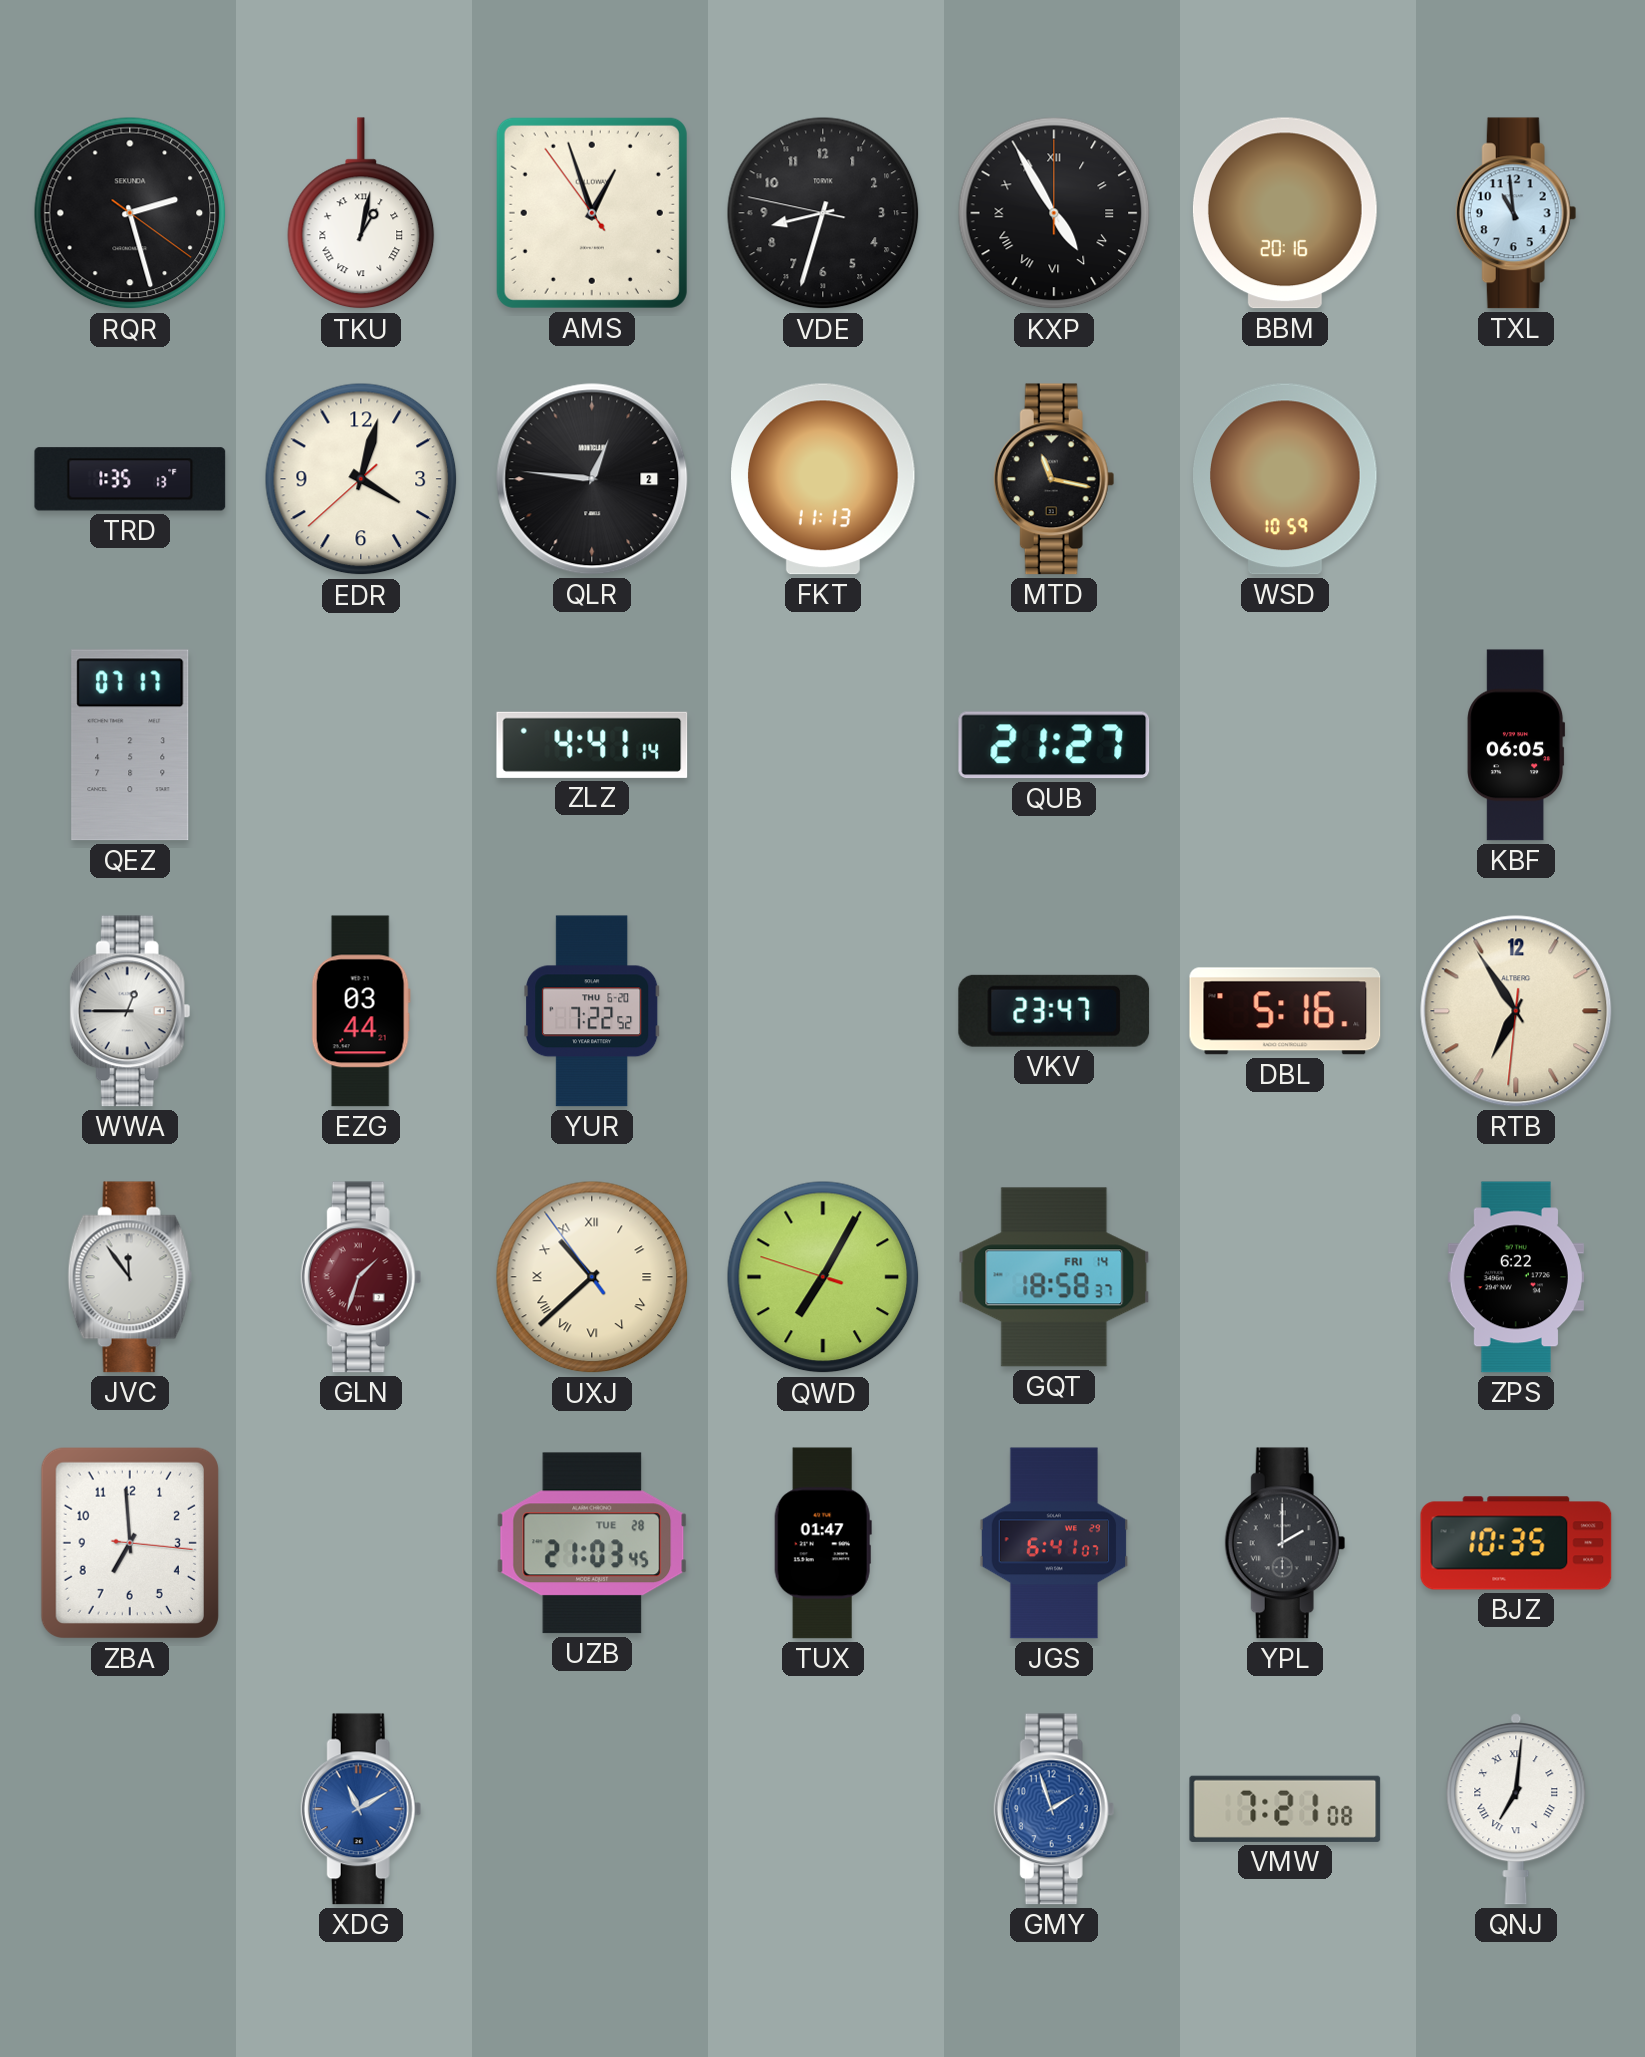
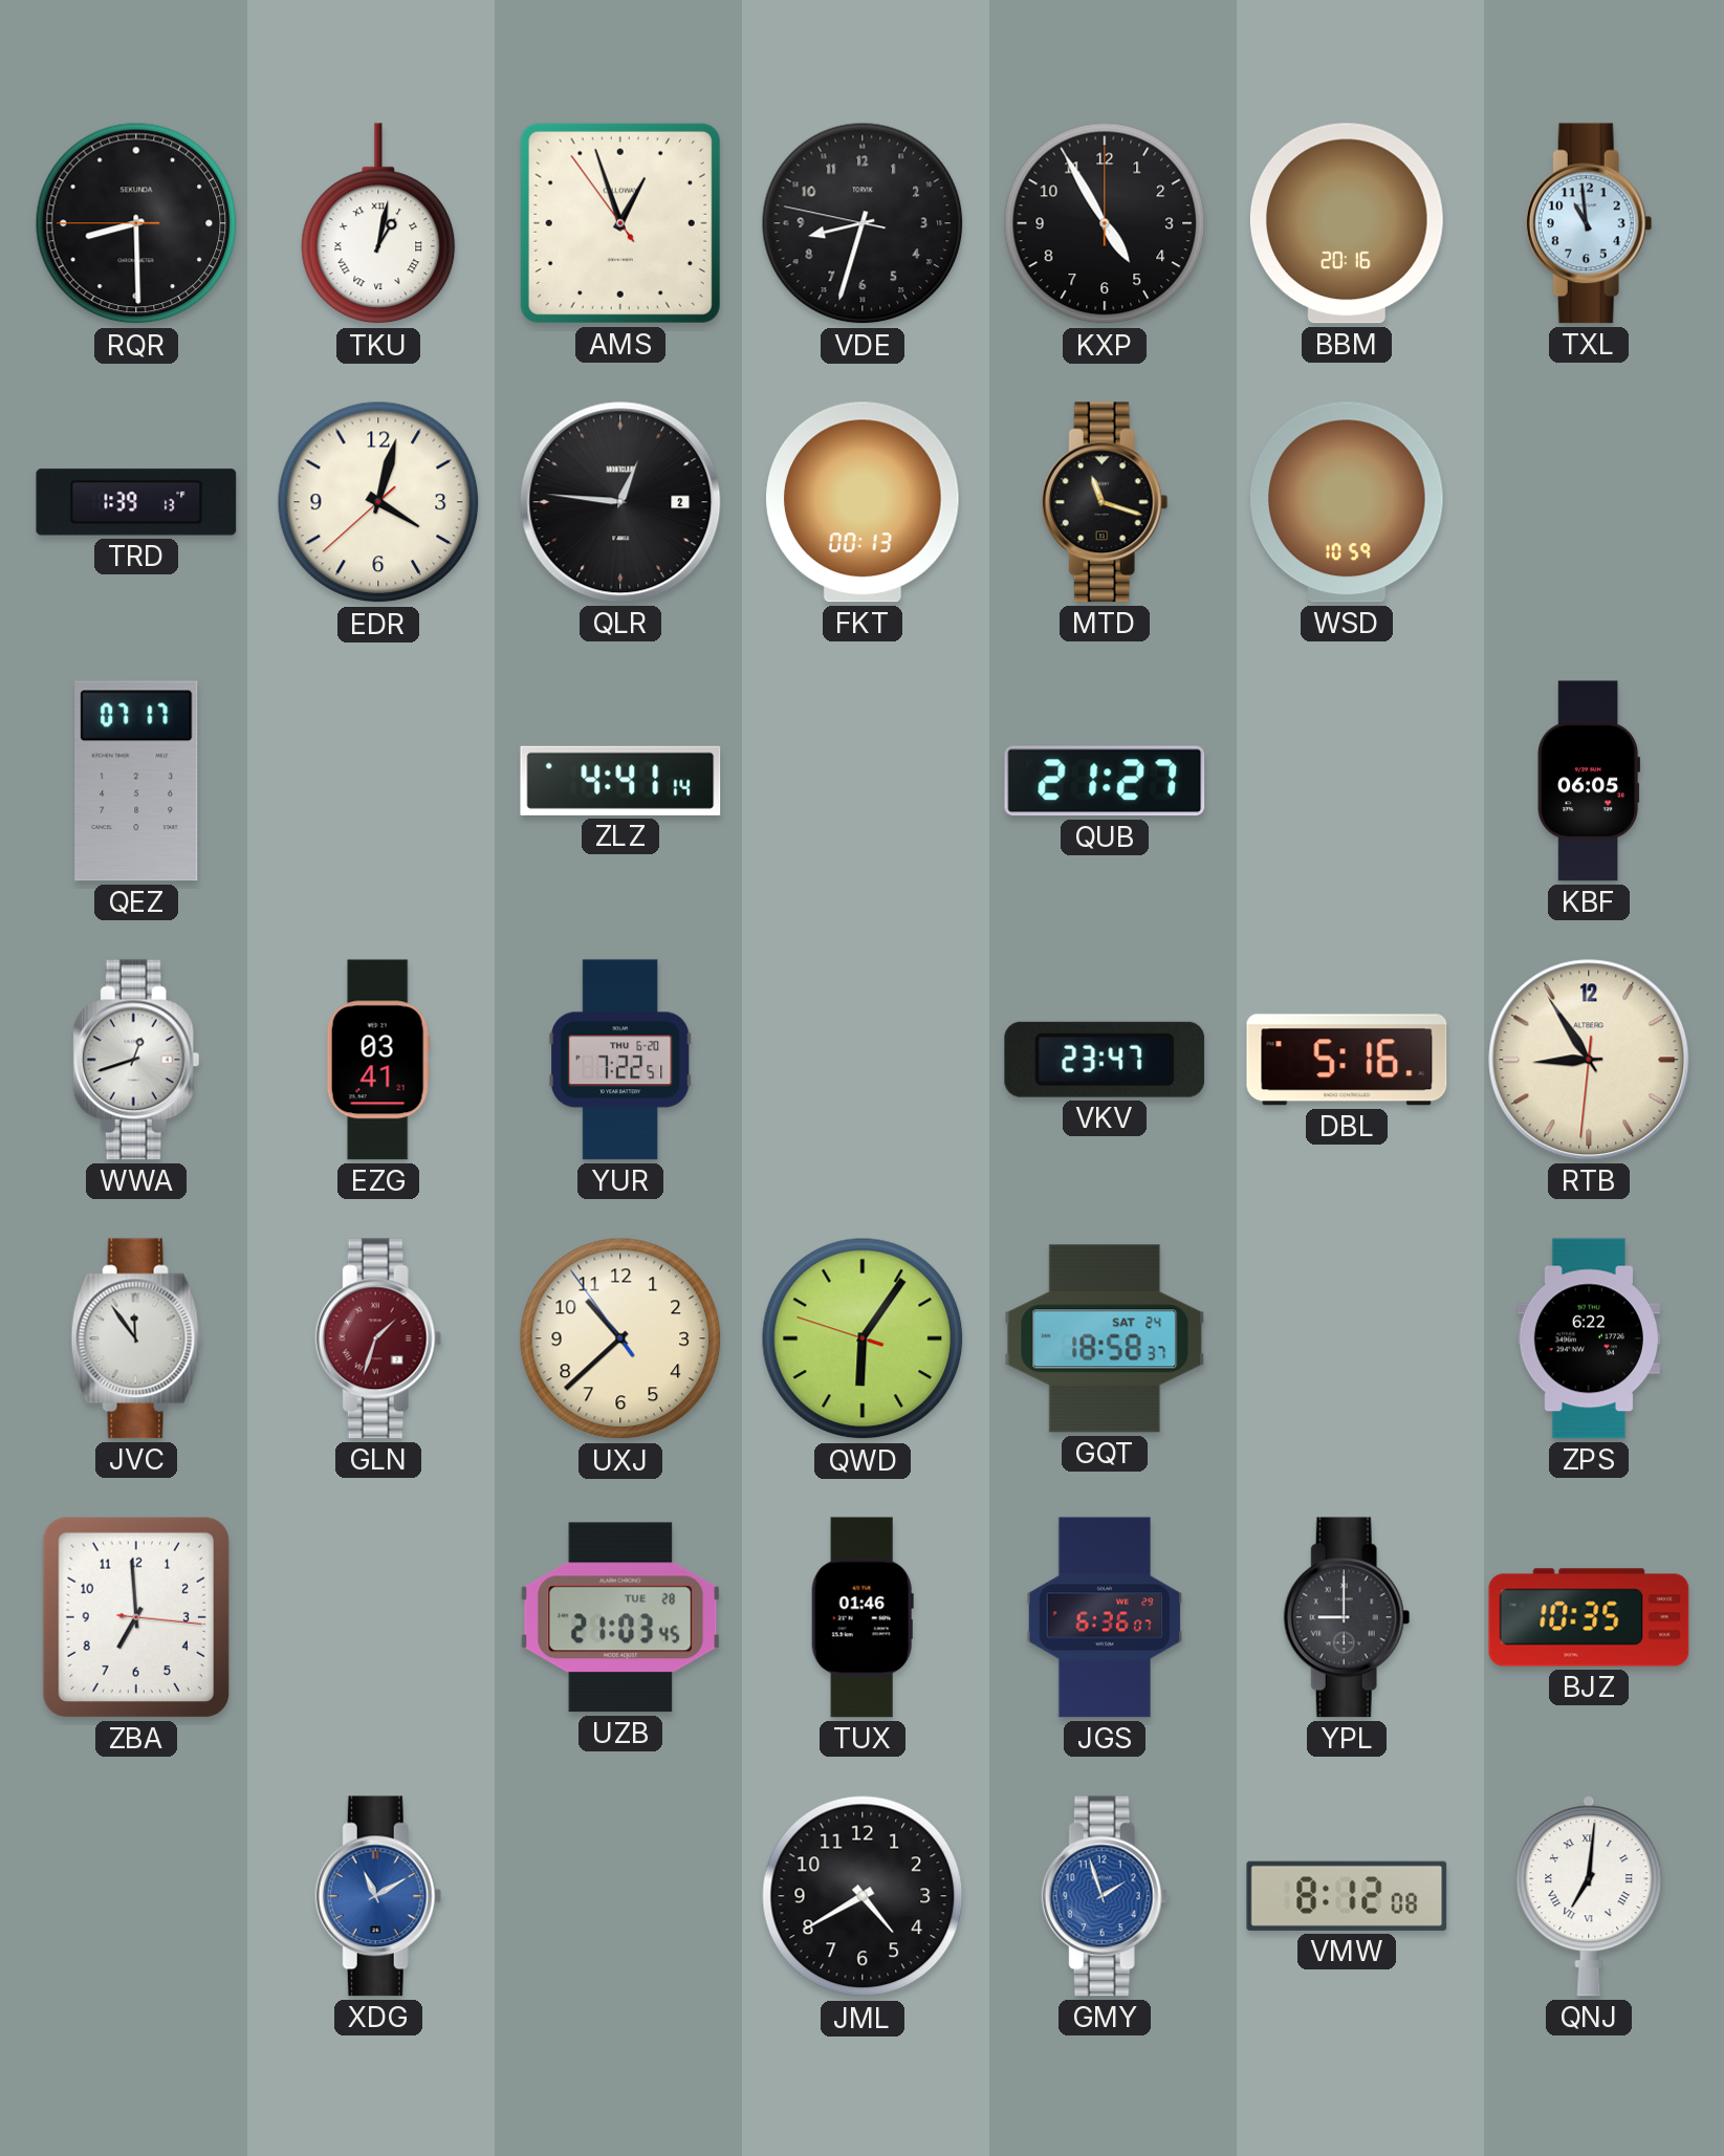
RQR: 2:27 -> 8:29 (136, 223)
KXP numerals: Roman -> Arabic (1105, 223)
TRD: 1:35 -> 1:39 (136, 502)
FKT: 11:13 -> 00:13 (864, 502)
MTD: 11:17 -> 11:18 (1105, 502)
WWA: 12:45 -> 12:42 (136, 1060)
EZG: 03:44 -> 03:41 (378, 1060)
YUR: 7:22:52 -> 7:22:51 (620, 1060)
RTB: 6:54 -> 8:54 (1589, 1060)
UXJ numerals: Roman -> Arabic (620, 1338)
QWD: 7:04 -> 6:05 (863, 1338)
GQT date: FRI 14 -> SAT 24 (1105, 1338)
TUX: 01:47 -> 01:46 (863, 1617)
JGS: 6:41 -> 6:36 (1105, 1617)
YPL: 2:00 -> 9:00 (1347, 1617)
JML: none -> 4:40 (863, 1896)
VMW: 7:21 -> 8:12 (1347, 1896)
